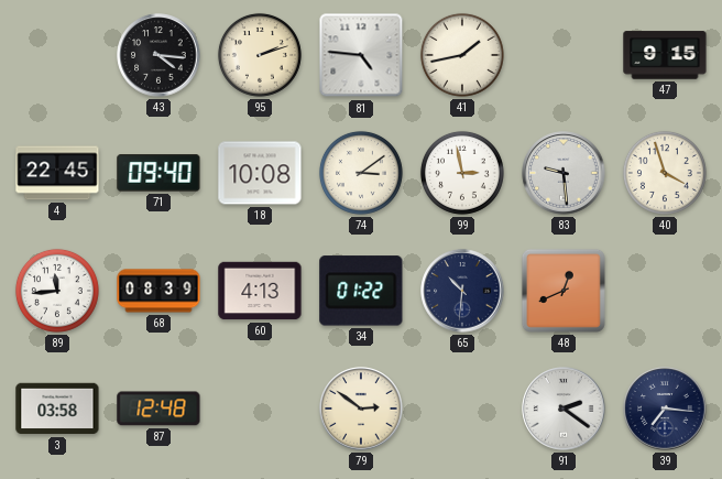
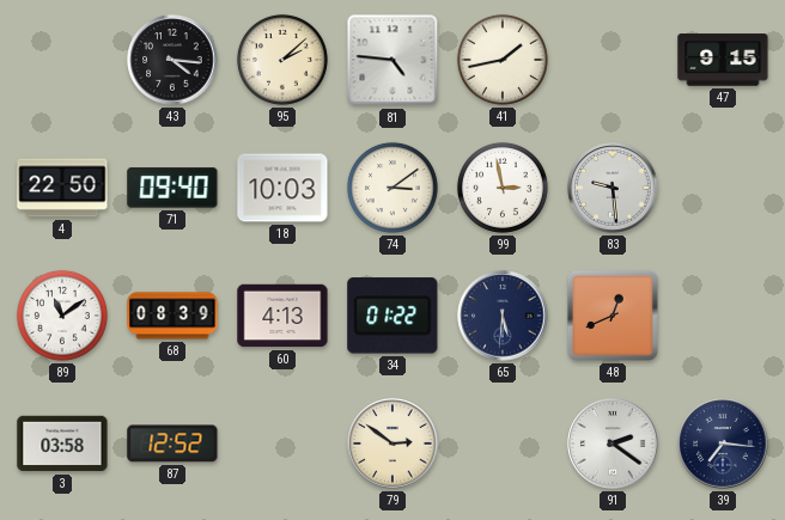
95: 2:12 -> 2:08 (282, 60)
4: 22:45 -> 22:50 (62, 188)
18: 10:08 -> 10:03 (282, 188)
40: 3:57 -> none (665, 173)
89: 11:44 -> 11:09 (62, 316)
65: 10:31 -> 5:31 (503, 316)
87: 12:48 -> 12:52 (172, 443)
